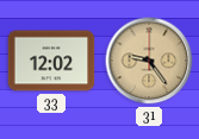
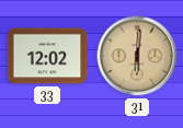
31: 9:24 -> 6:01 (137, 56)
